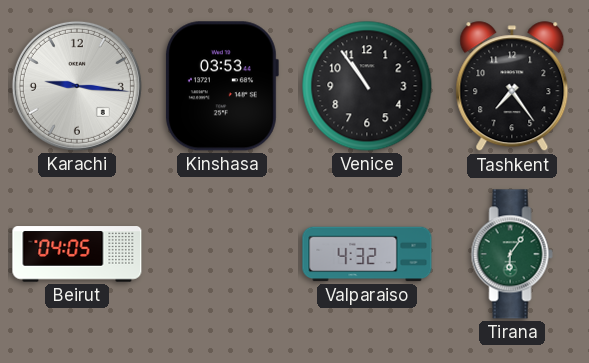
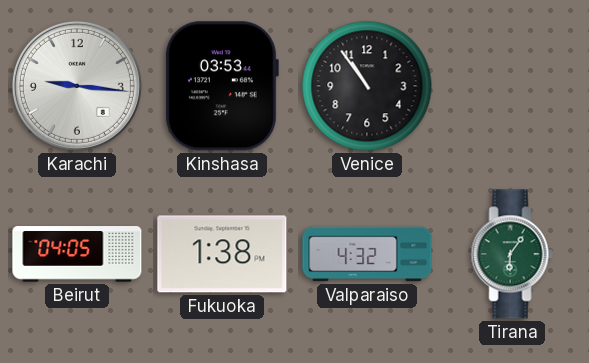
Tashkent: 7:24 -> none (512, 87)
Fukuoka: none -> 1:38 (222, 254)
